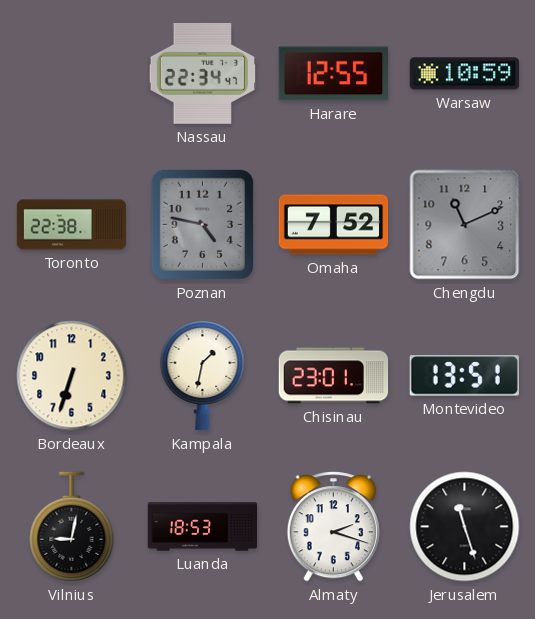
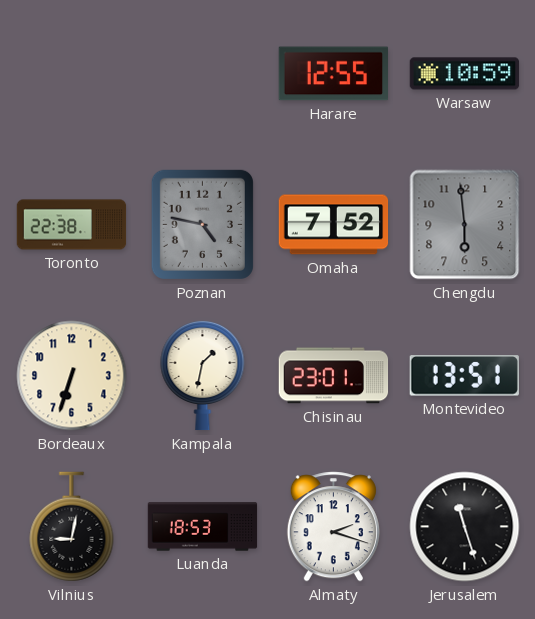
Nassau: 22:34 -> none (203, 74)
Chengdu: 11:11 -> 5:59 (465, 225)
